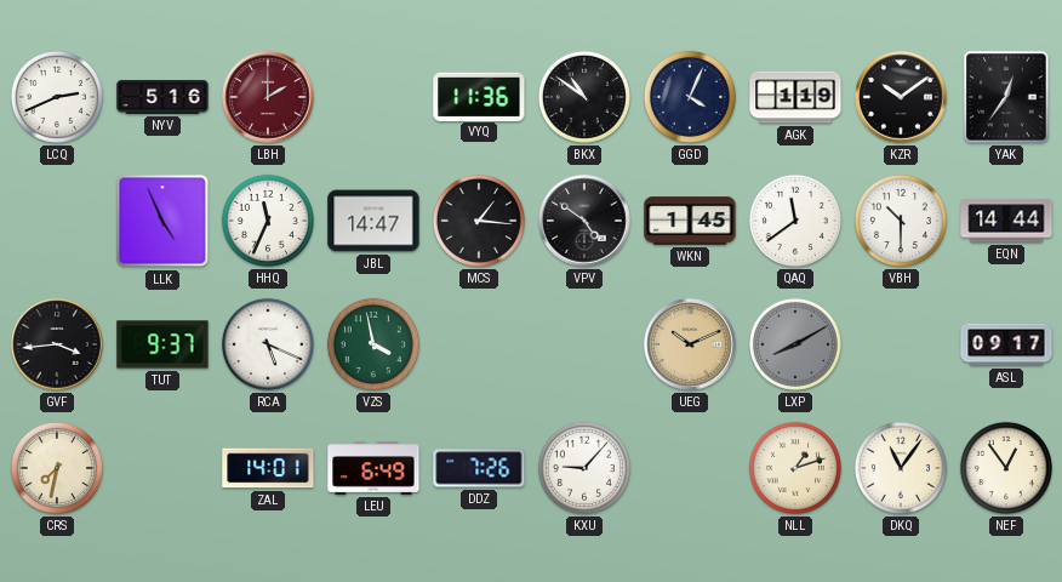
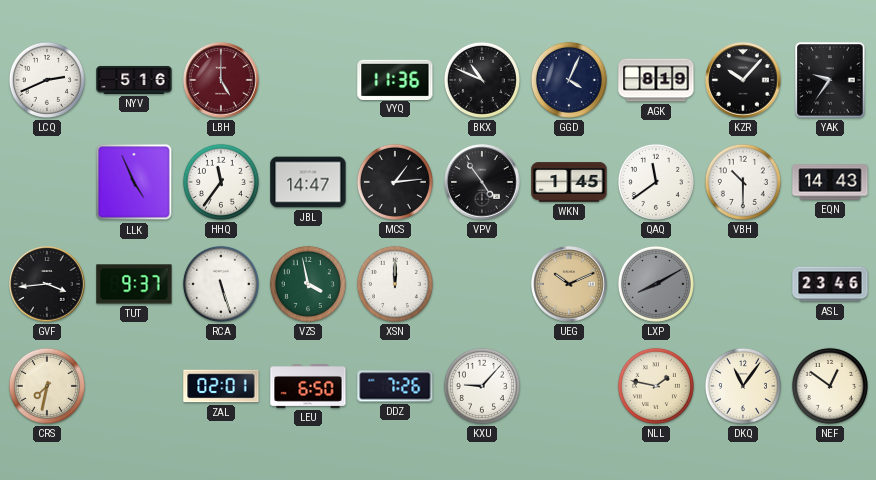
LBH: 2:00 -> 5:00 (221, 80)
BKX: 10:51 -> 10:49 (482, 80)
AGK: 1:19 -> 8:19 (656, 80)
KZR: 10:09 -> 10:07 (743, 80)
YAK: 12:36 -> 9:36 (830, 80)
HHQ: 11:34 -> 11:36 (221, 182)
MCS: 1:16 -> 1:14 (395, 182)
VPV: 4:51 -> 4:54 (482, 182)
EQN: 14:44 -> 14:43 (830, 182)
RCA: 5:19 -> 5:27 (221, 284)
XSN: none -> 12:00 (395, 284)
ASL: 09:17 -> 23:46 (830, 284)
ZAL: 14:01 -> 02:01 (221, 386)
LEU: 6:49 -> 6:50 (308, 387)
NLL: 1:12 -> 1:47 (656, 386)
NEF: 12:54 -> 12:51 (830, 386)
